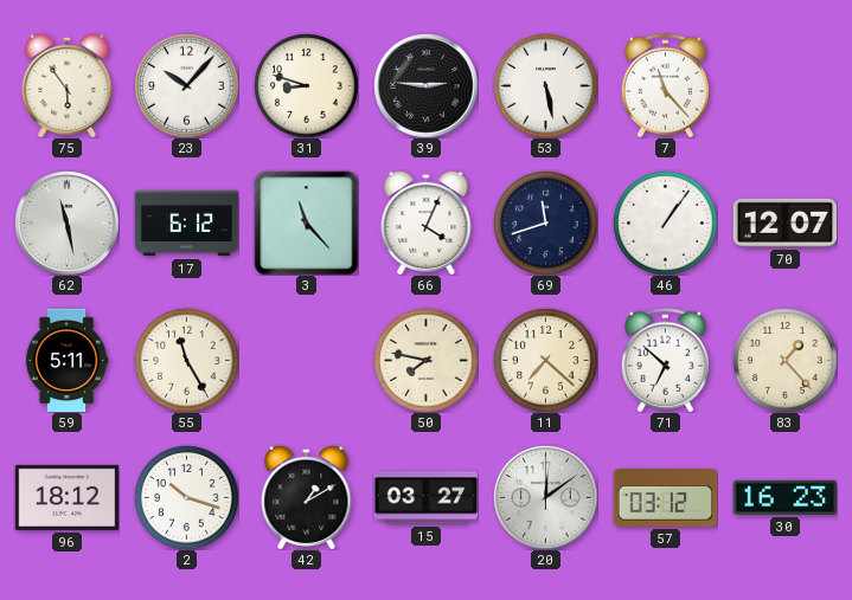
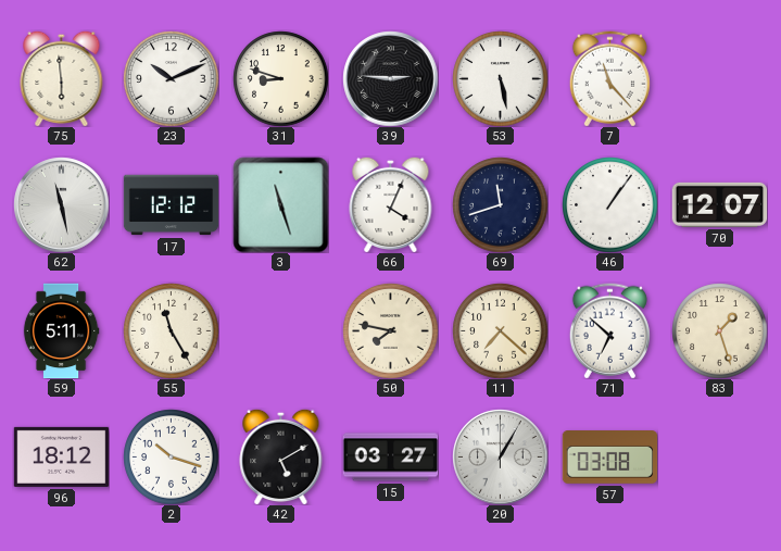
75: 5:54 -> 5:59 (62, 78)
23: 10:07 -> 10:11 (171, 78)
17: 6:12 -> 12:12 (171, 205)
3: 11:23 -> 11:27 (280, 204)
83: 1:23 -> 1:27 (719, 330)
42: 1:10 -> 5:10 (281, 456)
20: 12:09 -> 1:05 (500, 456)
57: 03:12 -> 03:08 (609, 458)
30: 16:23 -> none (784, 497)
